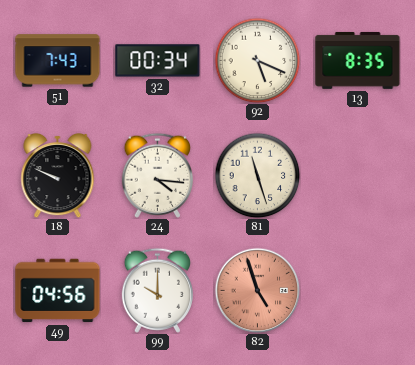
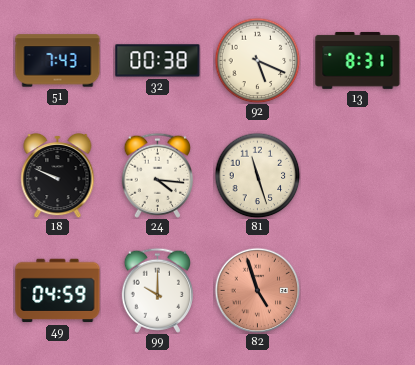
32: 00:34 -> 00:38 (158, 61)
13: 8:35 -> 8:31 (358, 60)
49: 04:56 -> 04:59 (58, 291)
